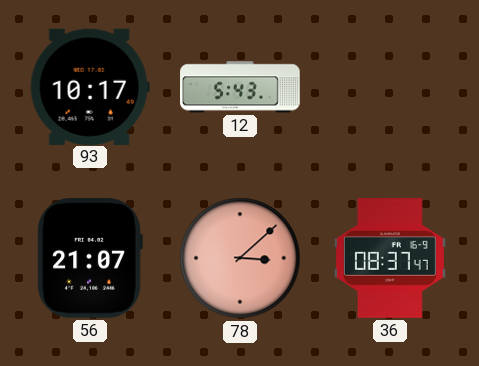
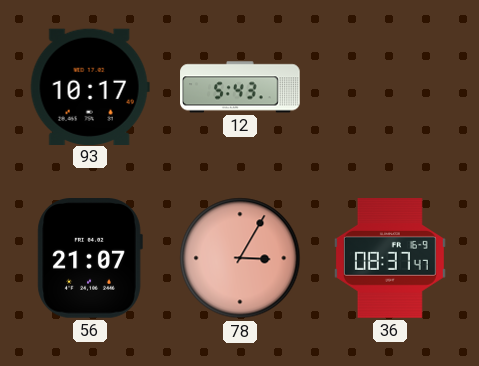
78: 3:08 -> 3:05 (240, 258)
